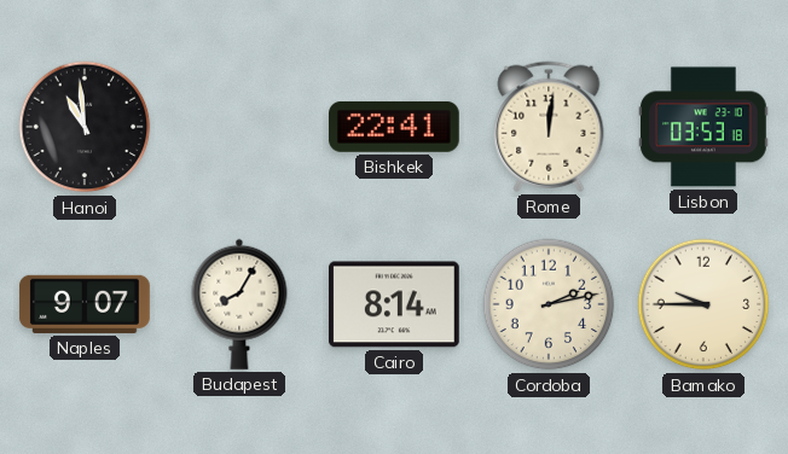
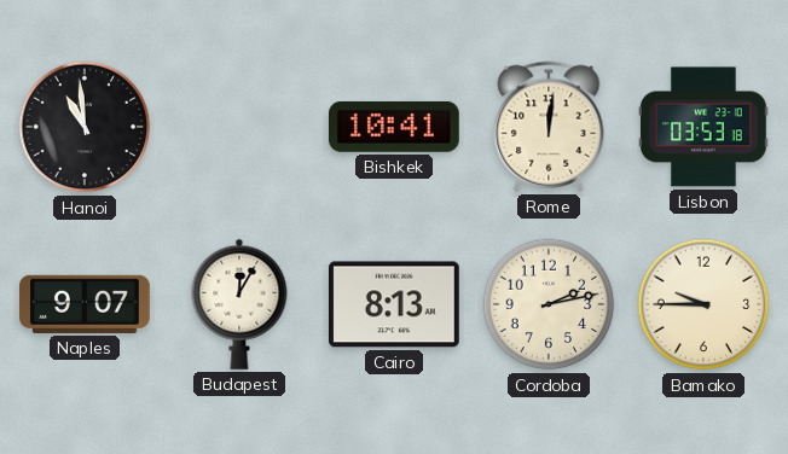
Bishkek: 22:41 -> 10:41 (395, 127)
Budapest: 8:05 -> 12:05 (239, 304)
Cairo: 8:14 -> 8:13 (395, 304)
